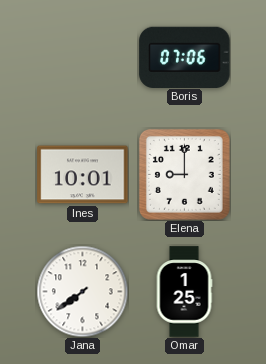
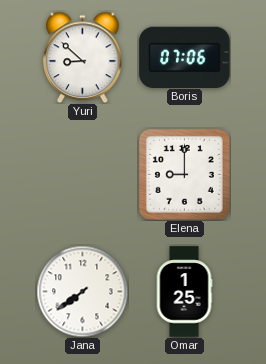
Yuri: none -> 8:52 (83, 57)
Ines: 10:01 -> none (83, 175)
